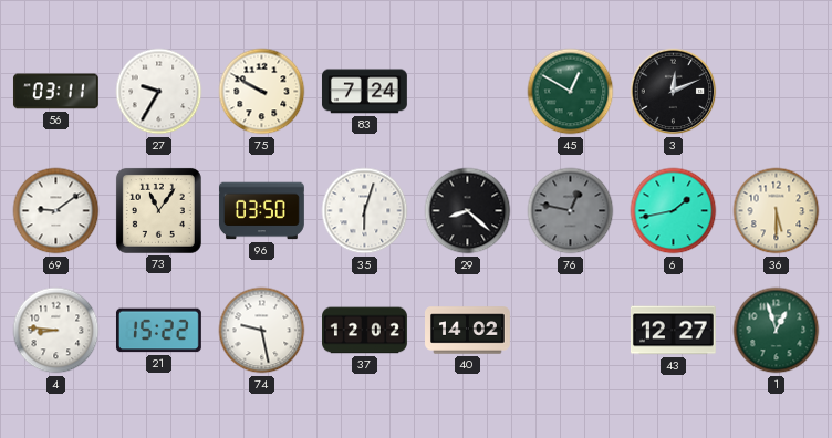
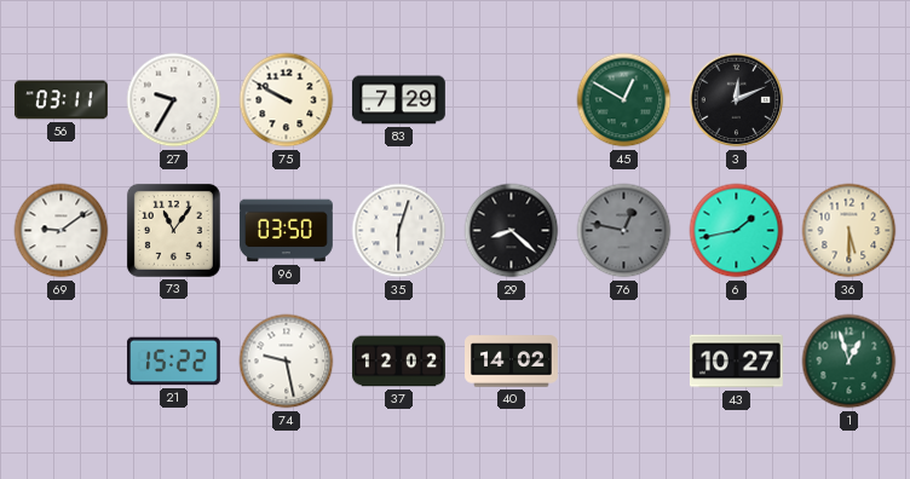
83: 7:24 -> 7:29 (398, 100)
4: 8:46 -> none (56, 331)
43: 12:27 -> 10:27 (736, 362)
